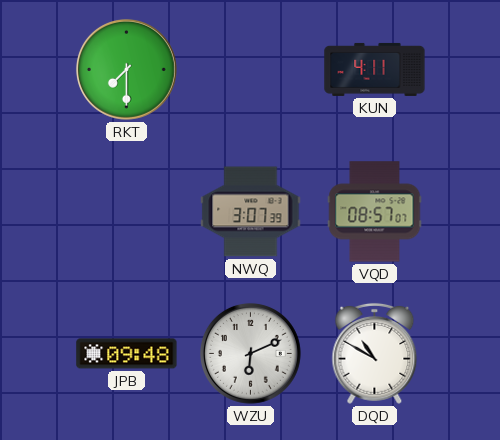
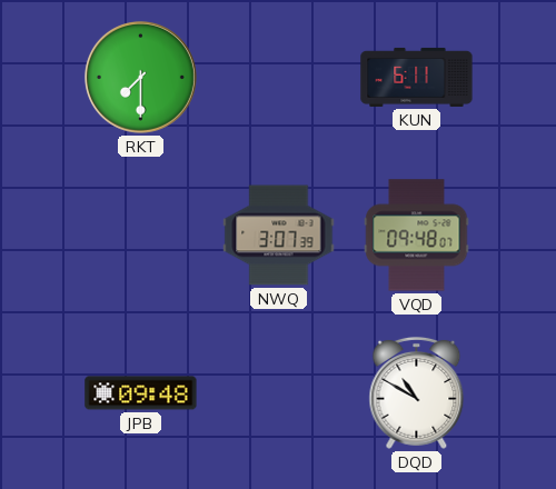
KUN: 4:11 -> 6:11 (417, 77)
VQD: 08:57 -> 09:48 (417, 236)
WZU: 6:11 -> none (250, 353)
